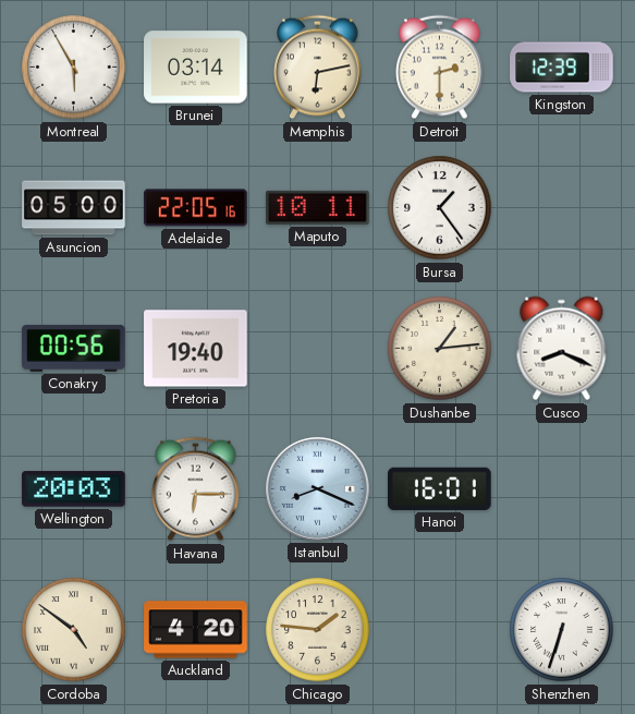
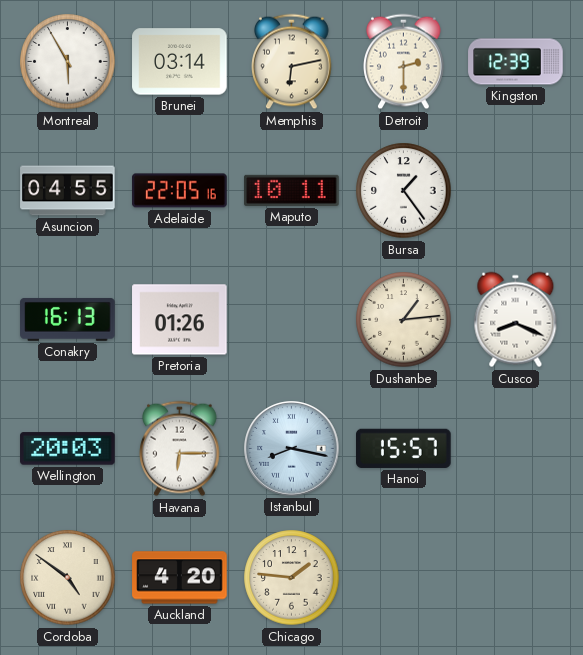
Asuncion: 05:00 -> 04:55 (68, 191)
Conakry: 00:56 -> 16:13 (68, 319)
Pretoria: 19:40 -> 01:26 (180, 320)
Istanbul: 8:19 -> 8:17 (292, 449)
Hanoi: 16:01 -> 15:57 (404, 448)
Shenzhen: 6:33 -> none (562, 630)
